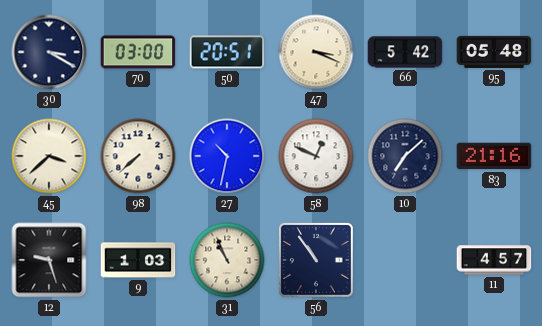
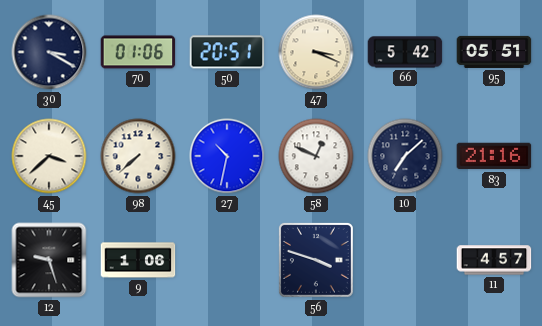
70: 03:00 -> 01:06 (138, 52)
95: 05:48 -> 05:51 (494, 52)
9: 1:03 -> 1:06 (138, 260)
31: 10:56 -> none (227, 260)
56: 10:54 -> 3:48 (316, 260)
